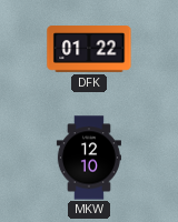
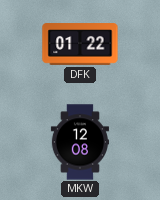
MKW: 12:10 -> 12:08 (80, 142)
